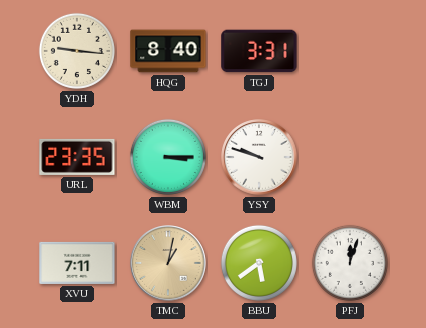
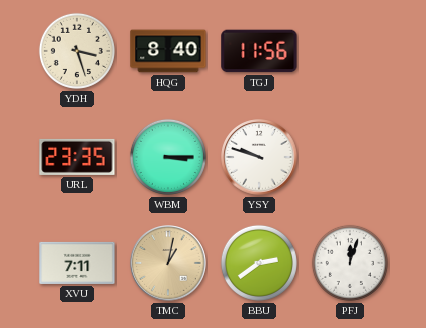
YDH: 9:16 -> 3:27 (77, 51)
TGJ: 3:31 -> 11:56 (259, 51)
BBU: 5:39 -> 2:39 (259, 263)
